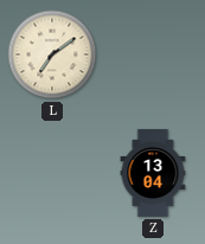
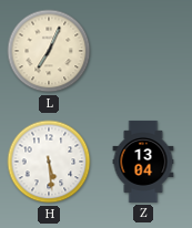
L: 7:09 -> 7:04 (49, 51)
H: none -> 5:29 (49, 162)
